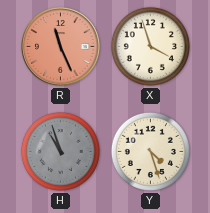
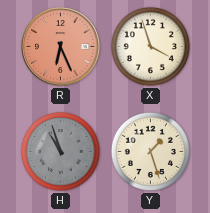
R: 11:26 -> 6:26 (61, 47)
Y: 4:27 -> 1:27 (150, 151)
